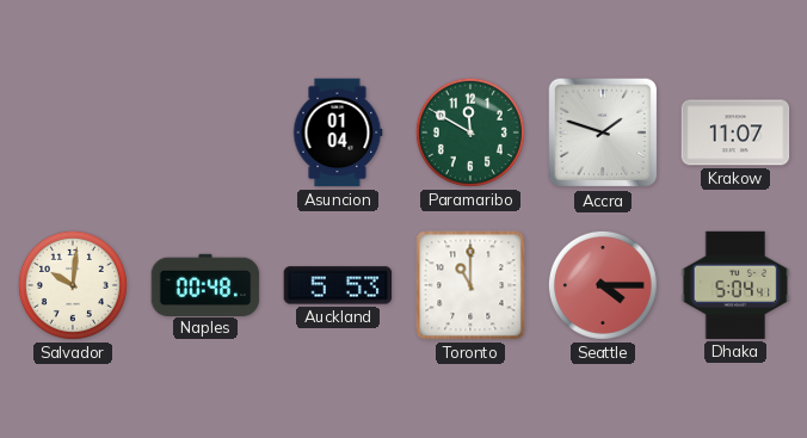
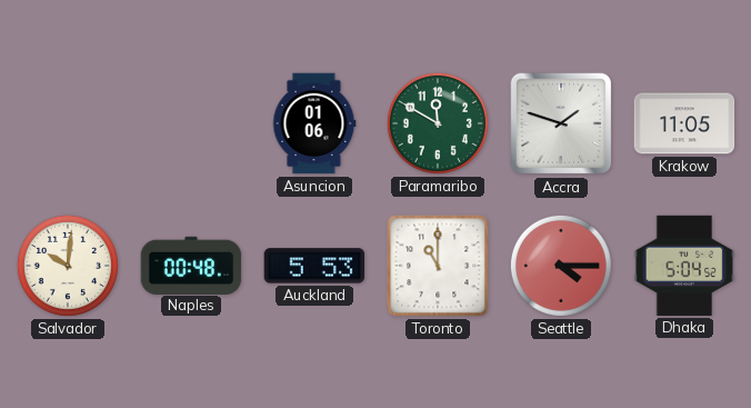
Asuncion: 01:04 -> 01:06 (314, 123)
Krakow: 11:07 -> 11:05 (684, 123)
Dhaka: 5:04:41 -> 5:04:52 (684, 266)
